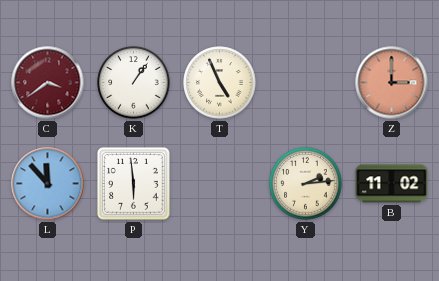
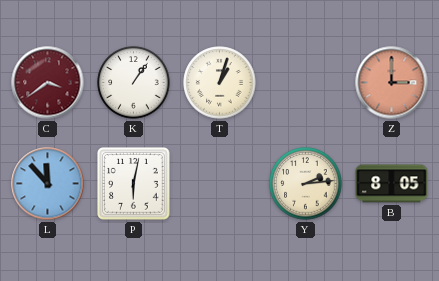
T: 4:56 -> 1:03 (220, 83)
P: 5:59 -> 6:02 (134, 184)
B: 11:02 -> 8:05 (392, 184)
